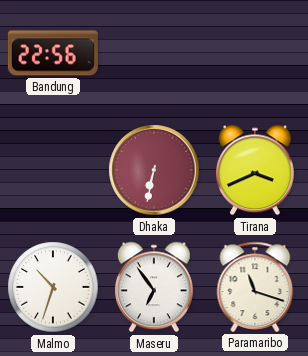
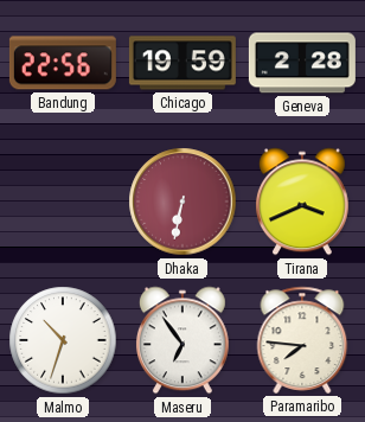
Chicago: none -> 19:59 (182, 63)
Geneva: none -> 2:28 (302, 63)
Paramaribo: 11:18 -> 7:46 (302, 340)
